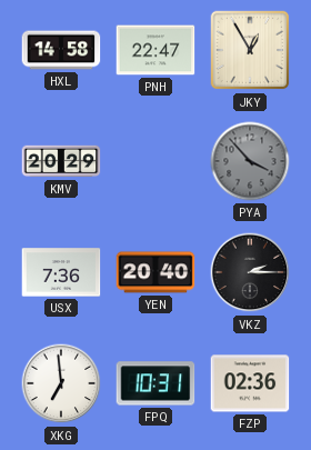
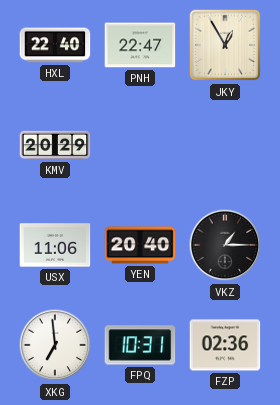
HXL: 14:58 -> 22:40 (55, 45)
PYA: 3:53 -> none (250, 161)
USX: 7:36 -> 11:06 (55, 245)
VKZ: 2:15 -> 1:15 (225, 245)
